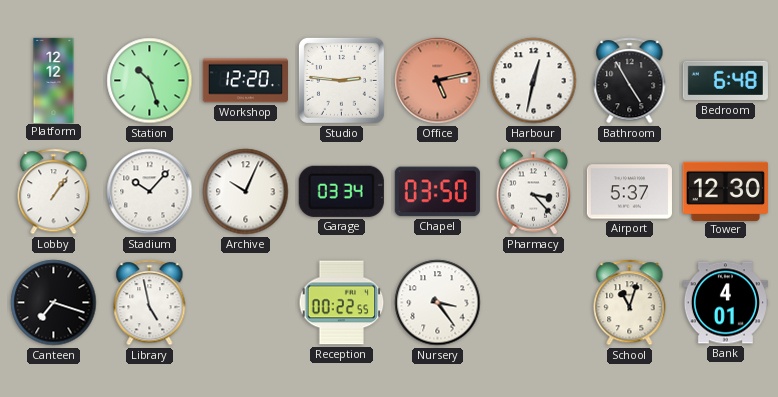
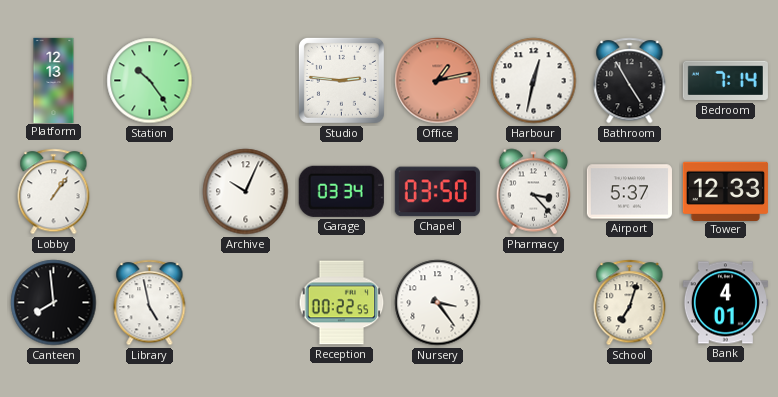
Platform: 12:12 -> 12:13 (54, 80)
Station: 10:27 -> 10:24 (150, 81)
Workshop: 12:20 -> none (245, 81)
Office: 5:13 -> 1:13 (438, 81)
Bedroom: 6:48 -> 7:14 (725, 81)
Stadium: 10:07 -> none (150, 192)
Tower: 12:30 -> 12:33 (725, 191)
Canteen: 7:18 -> 7:59 (54, 303)
School: 11:03 -> 7:03 (630, 303)
